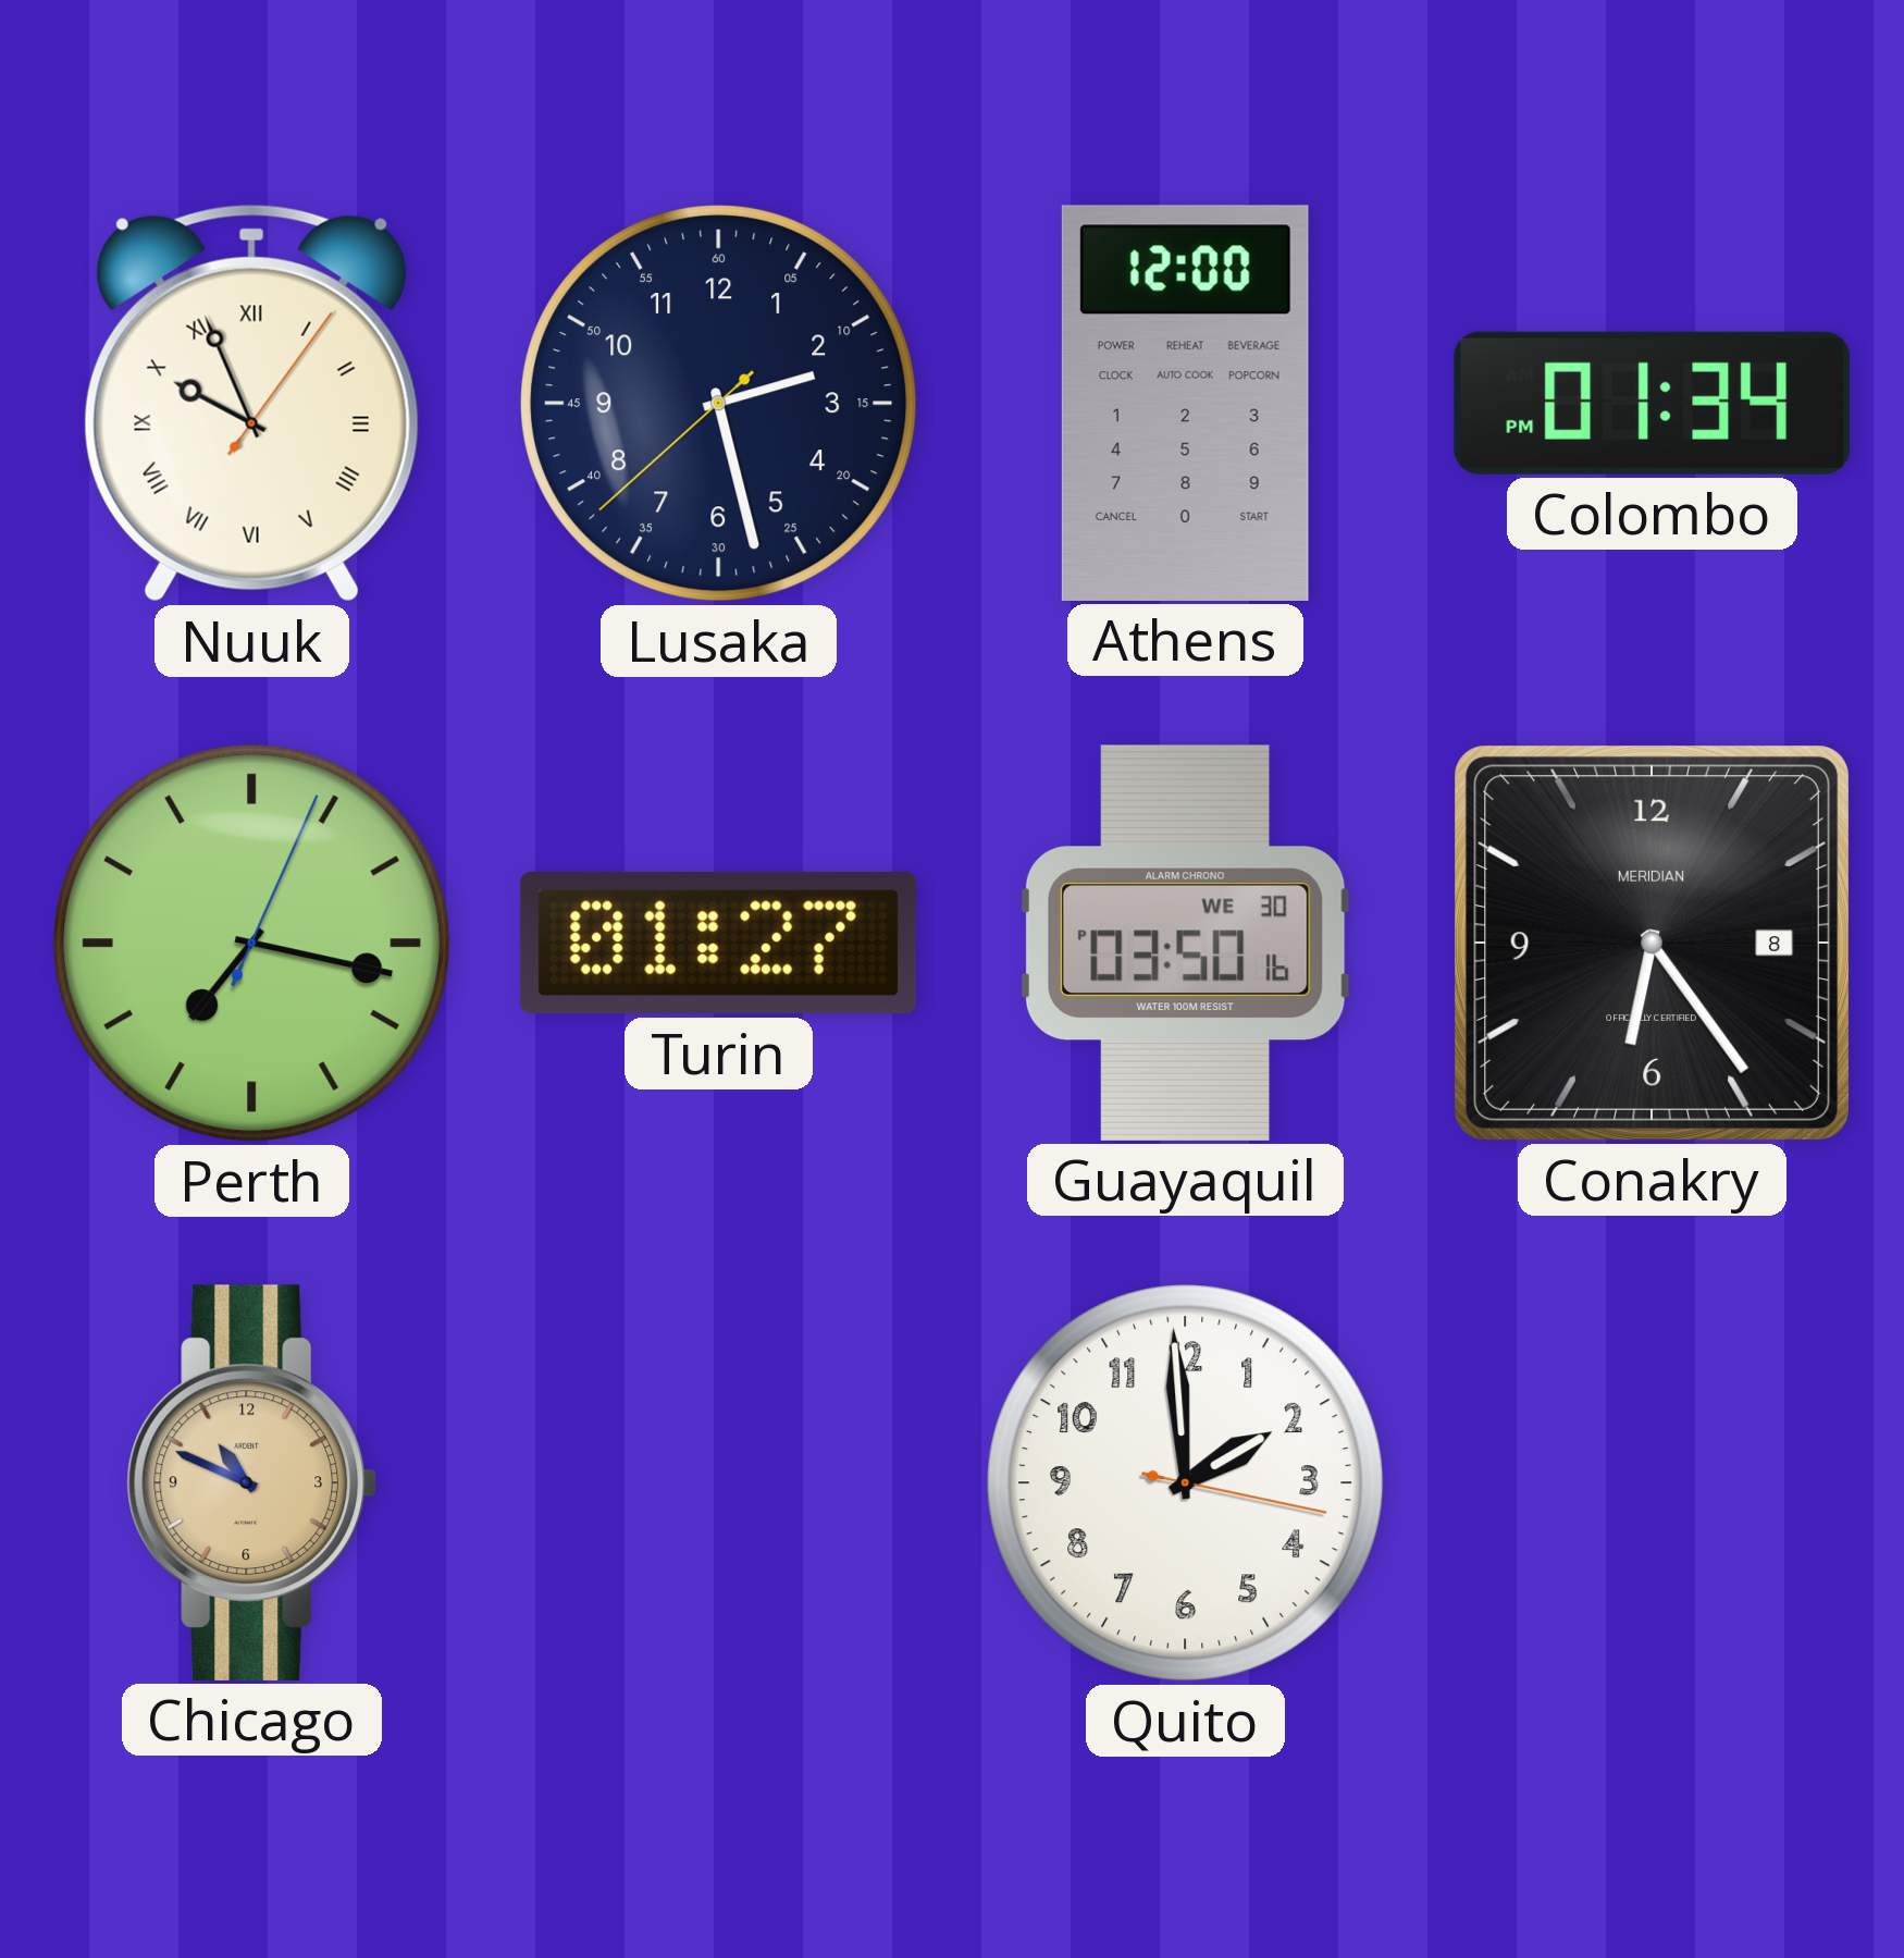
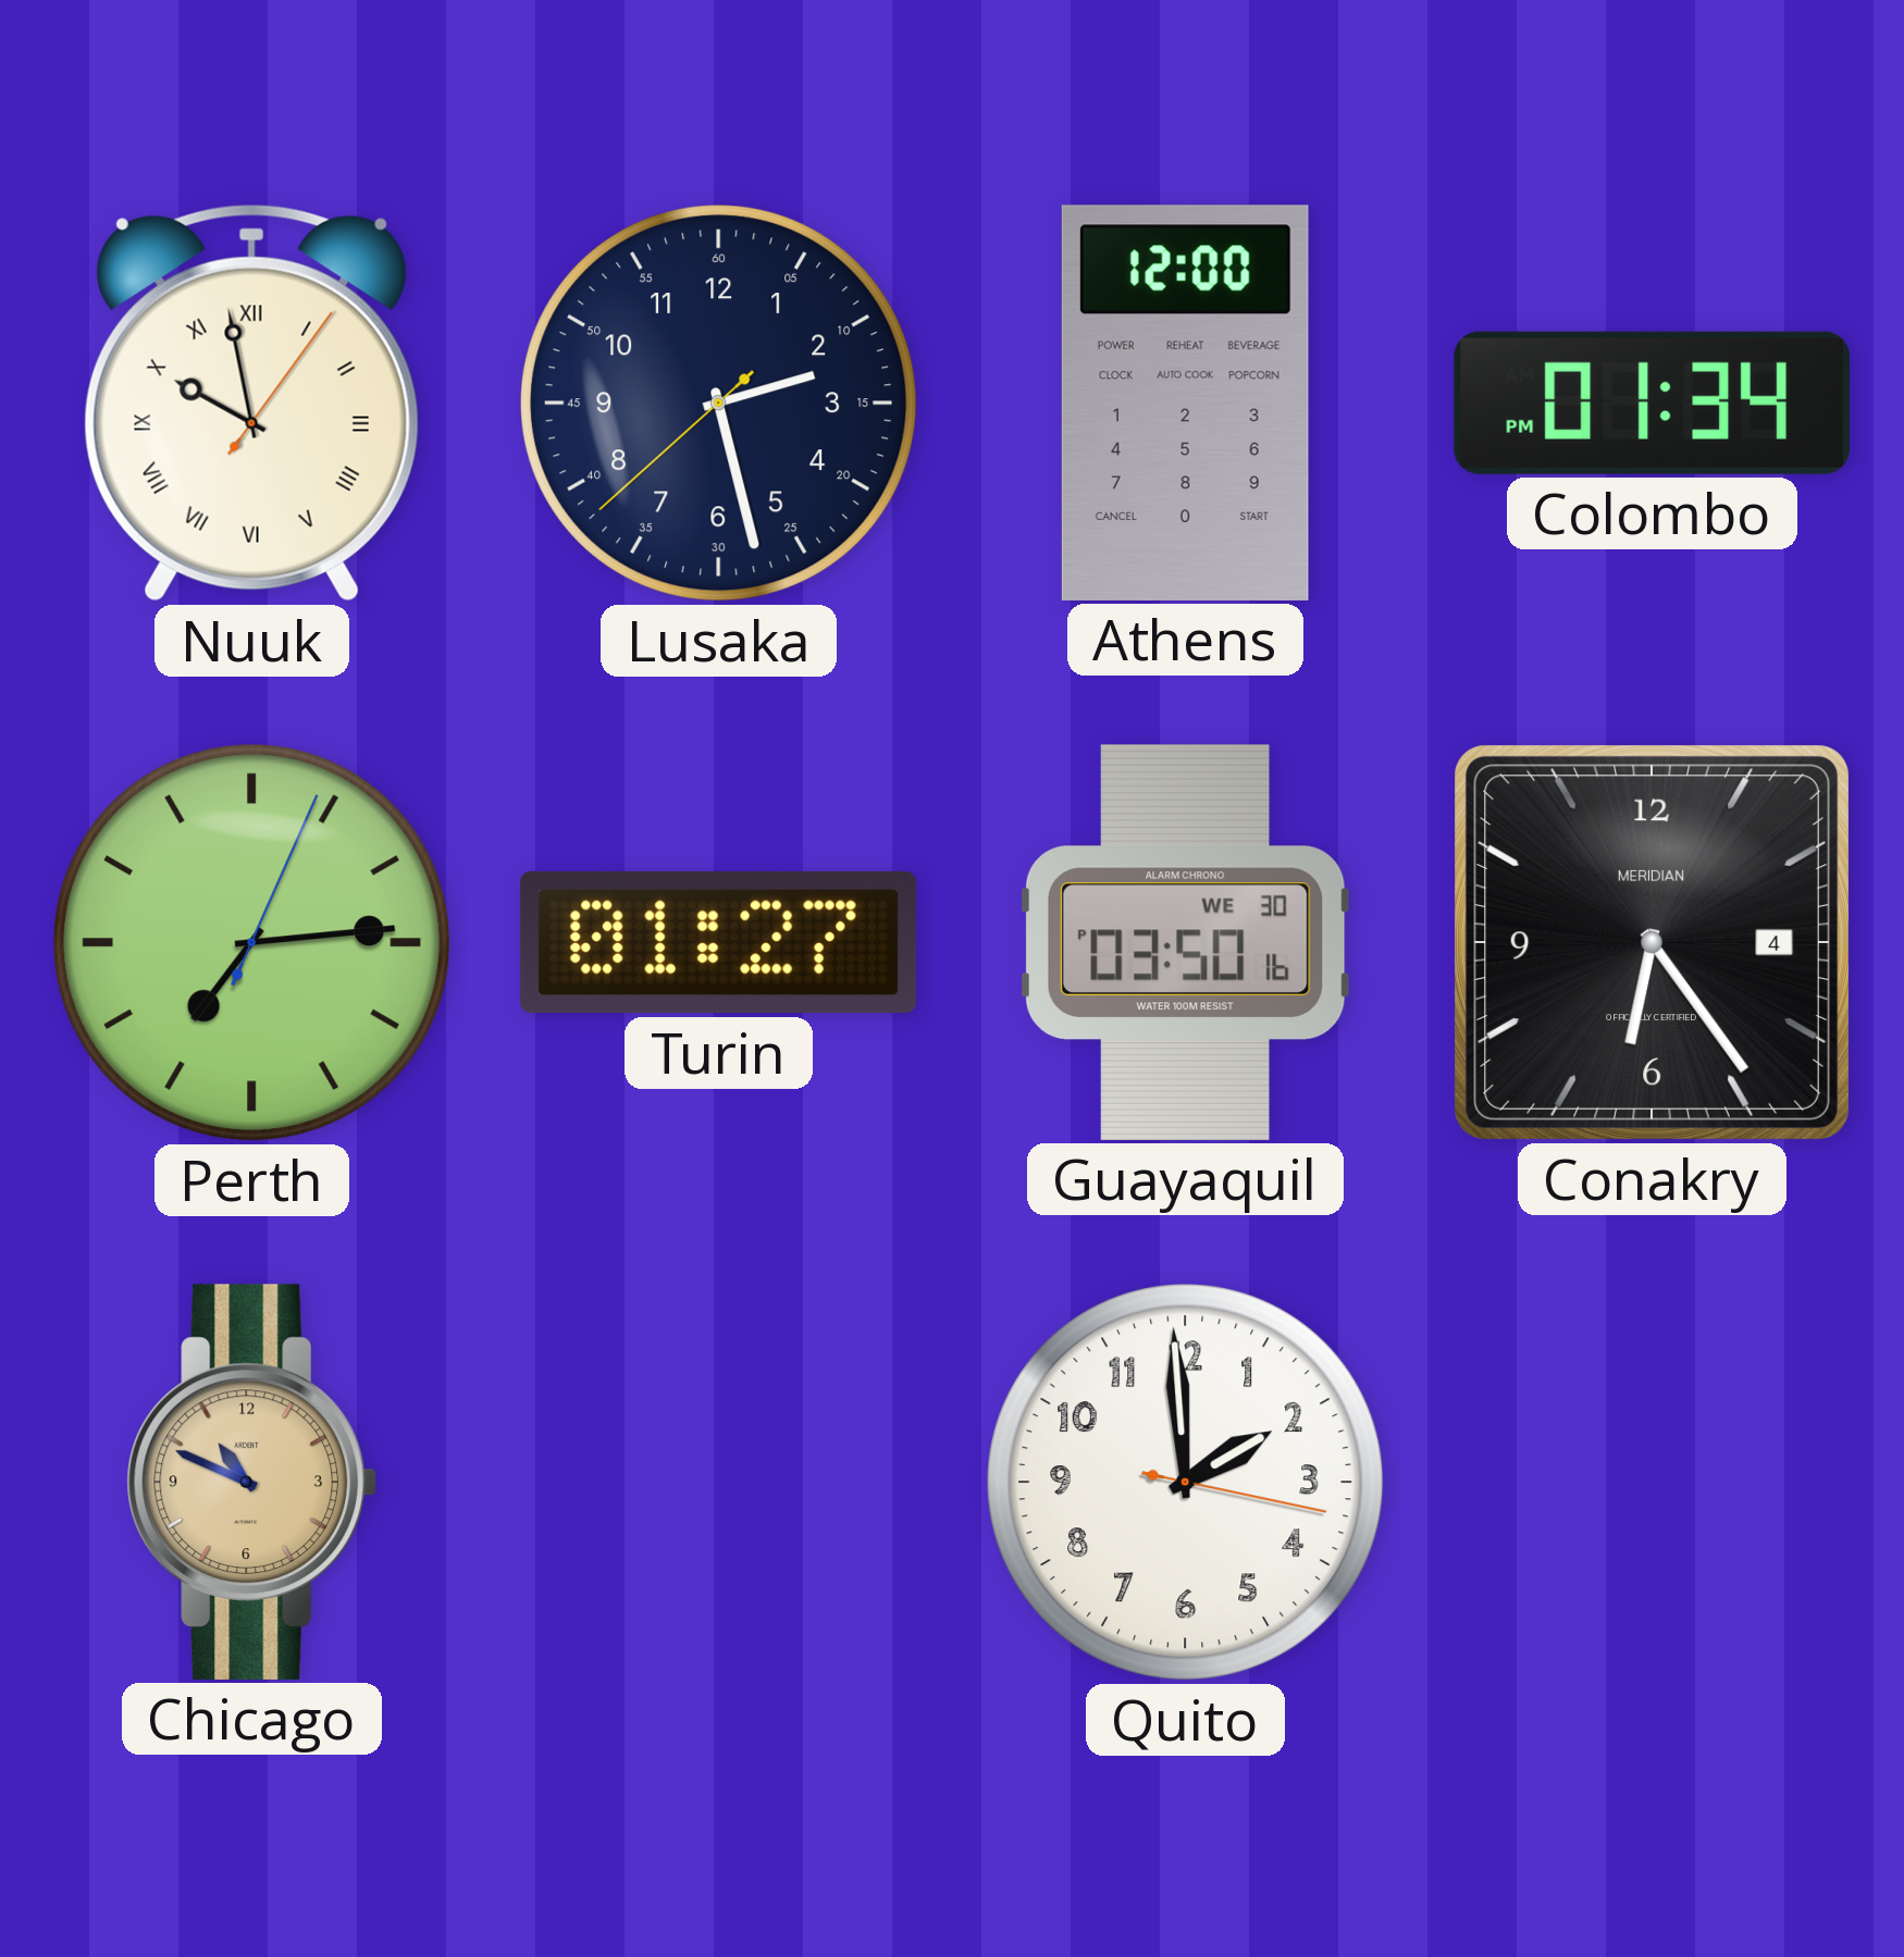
Nuuk: 9:56 -> 9:58 (251, 402)
Perth: 7:17 -> 7:14 (252, 943)
Conakry date: 8 -> 4 (1652, 942)
